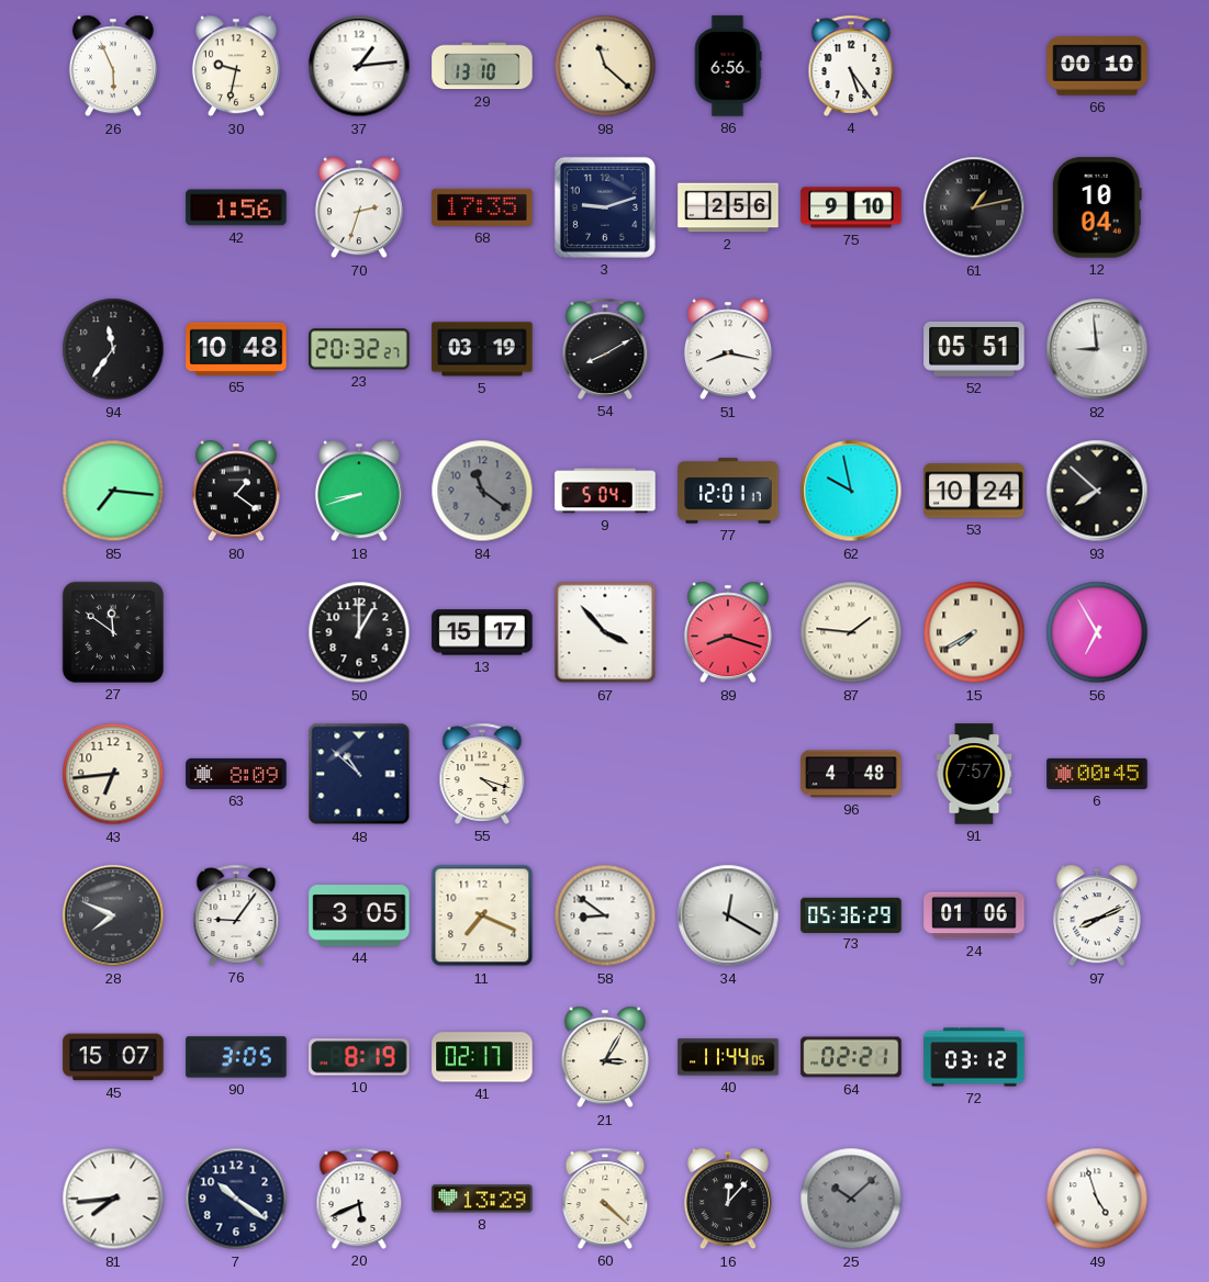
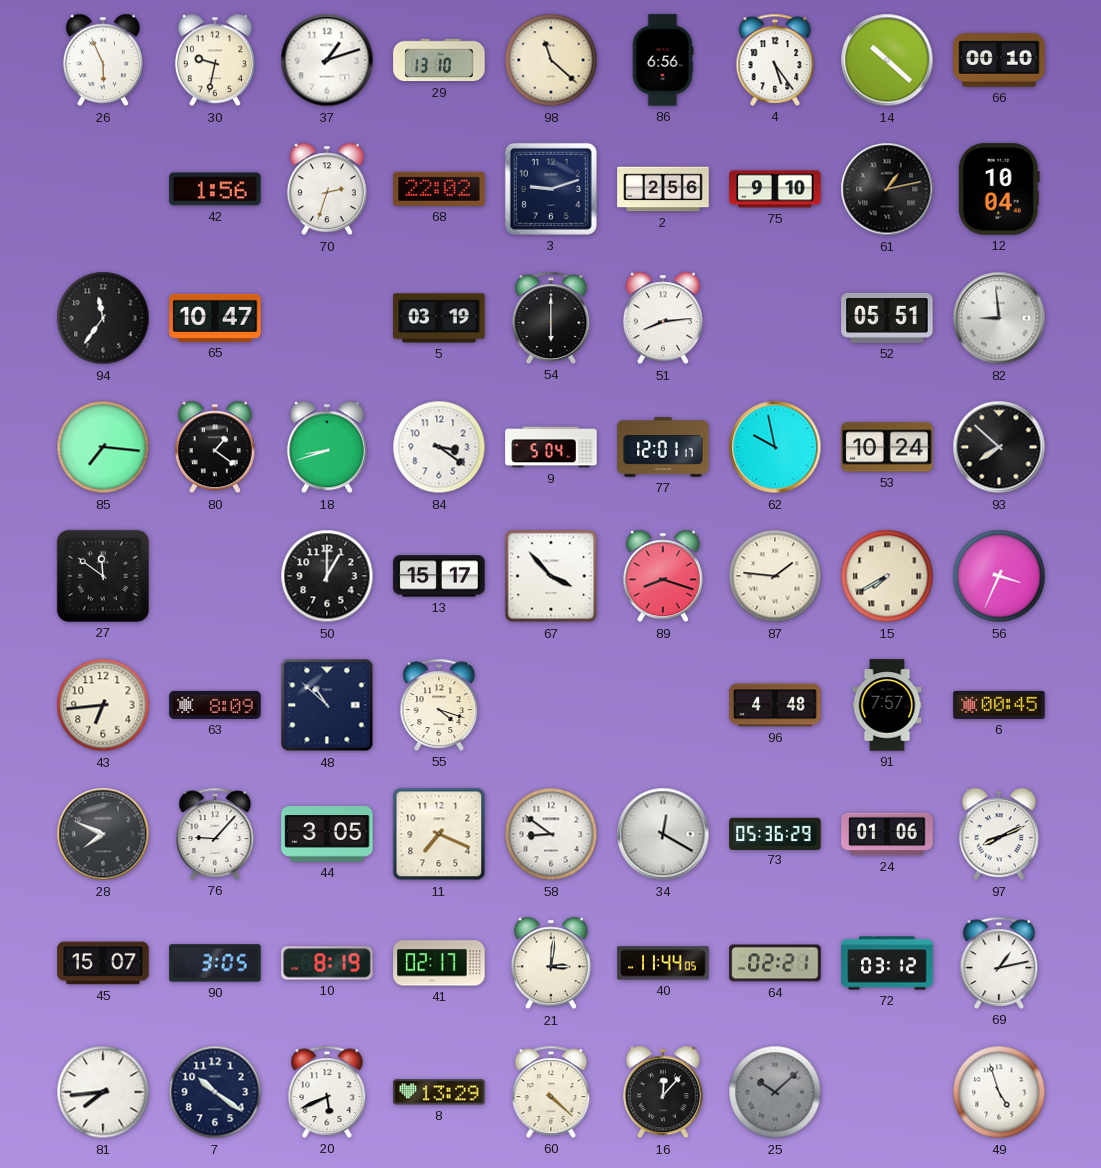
37: 1:14 -> 1:12 (327, 60)
14: none -> 10:22 (887, 60)
68: 17:35 -> 22:02 (439, 189)
65: 10:48 -> 10:47 (215, 318)
23: 20:32 -> none (359, 349)
54: 8:10 -> 6:00 (551, 318)
51: 8:17 -> 8:14 (663, 318)
84: 11:21 -> 3:21 (439, 447)
84 dial: grey -> white (439, 447)
56: 6:55 -> 3:34 (999, 576)
76: 9:06 -> 9:07 (215, 834)
21: 3:05 -> 3:01 (551, 963)
69: none -> 1:13 (999, 963)
